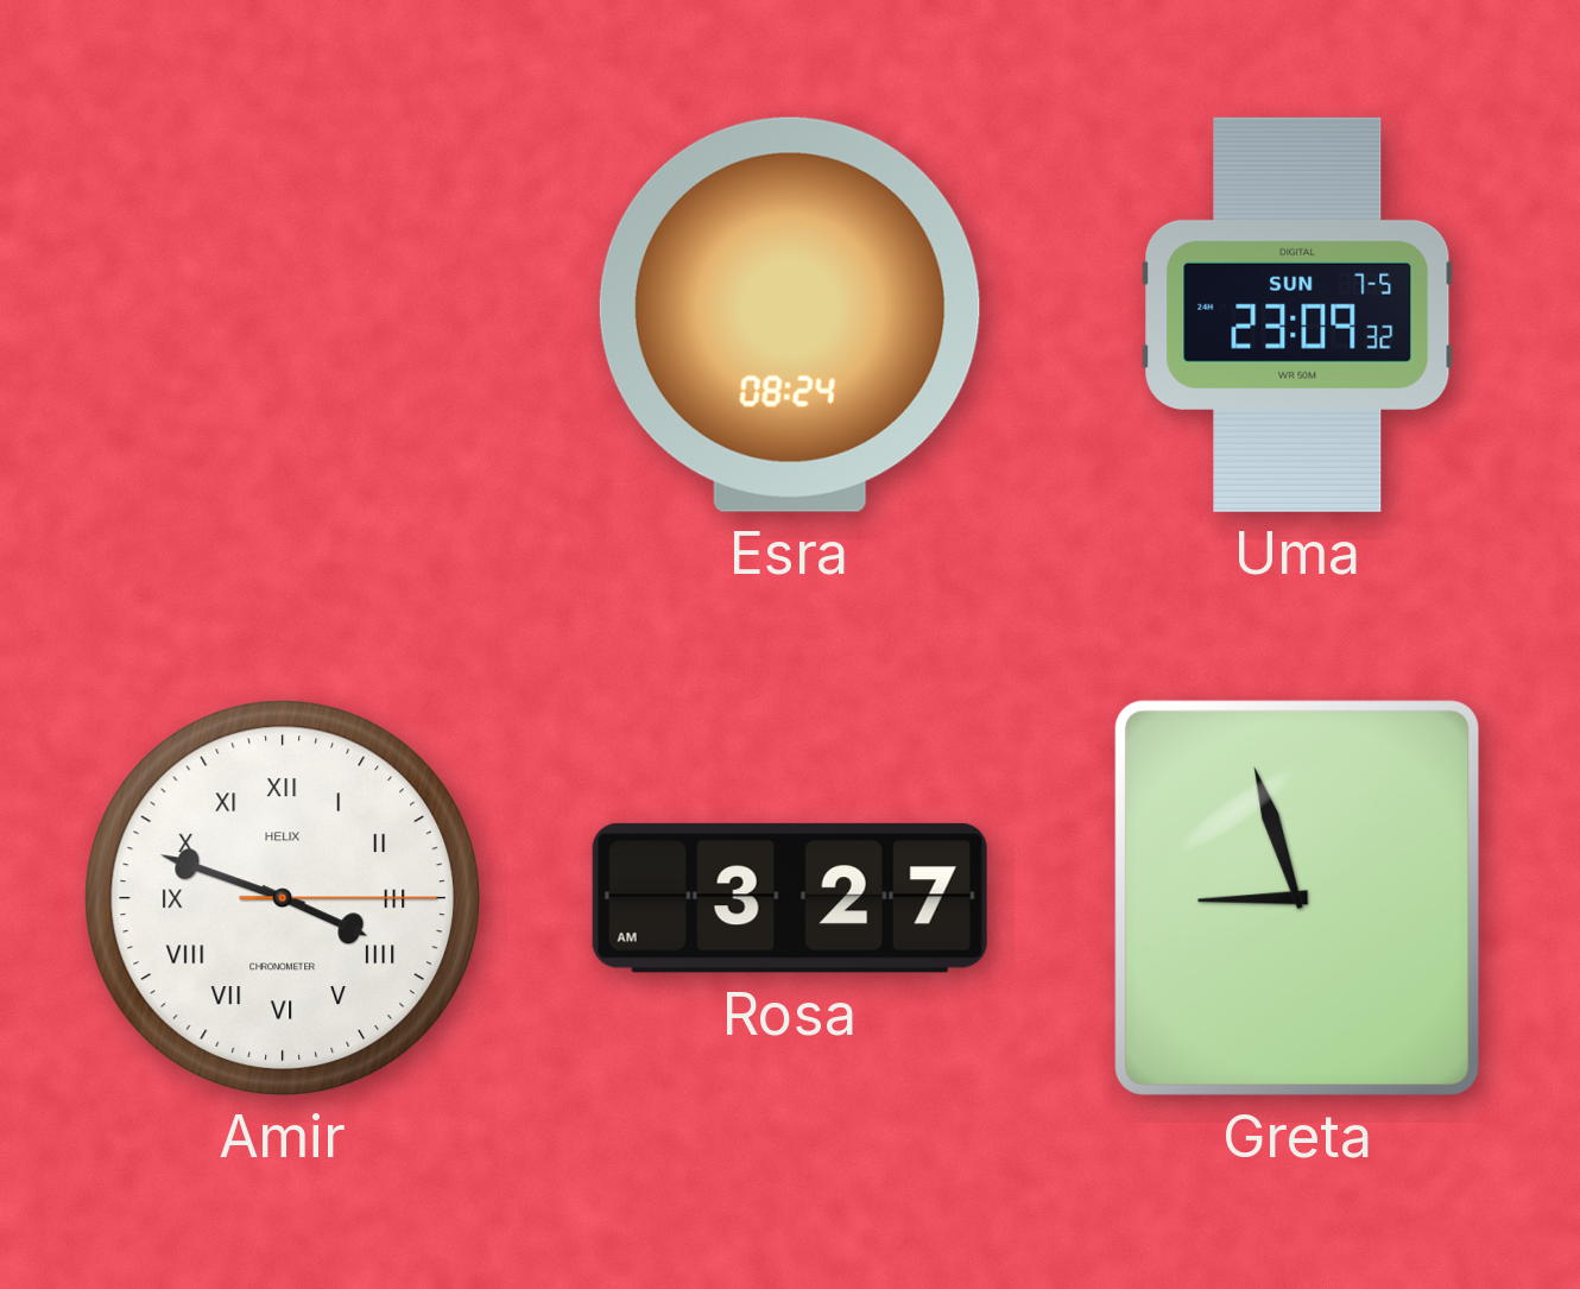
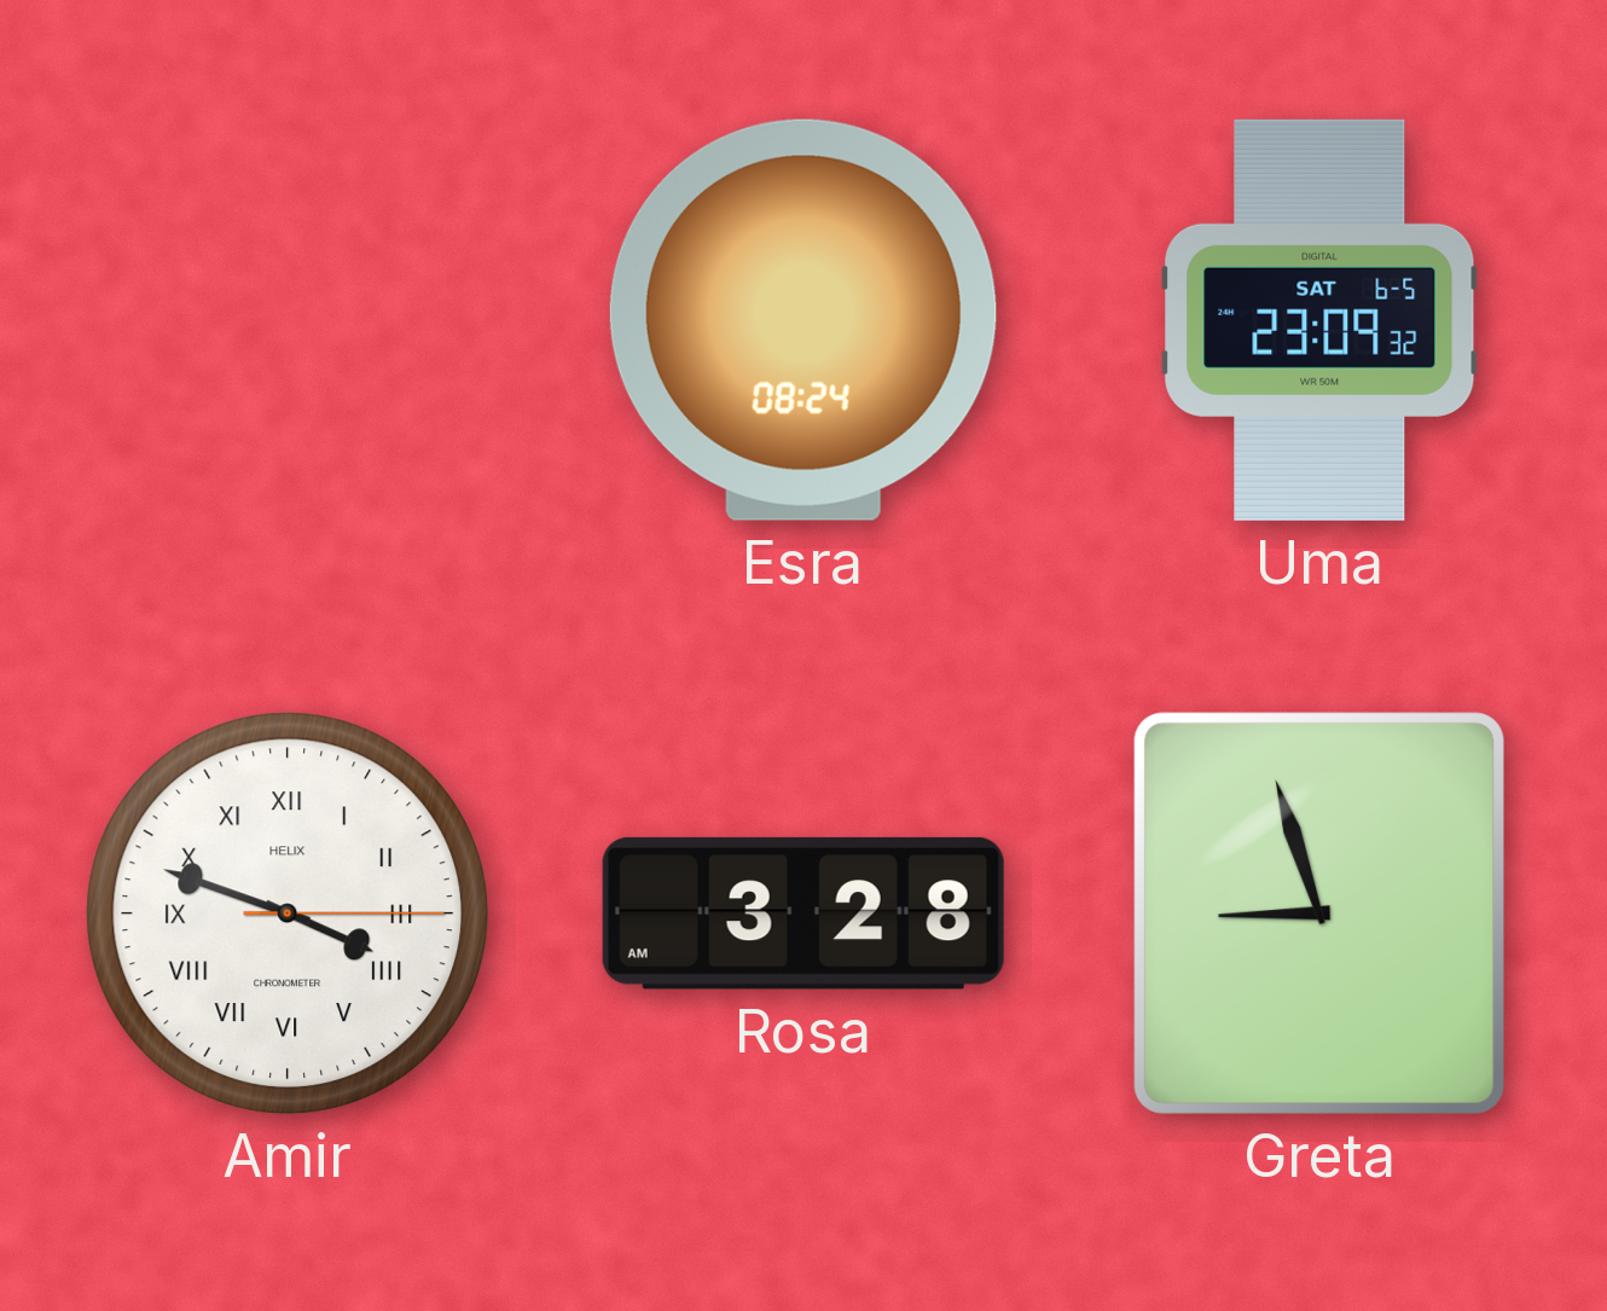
Uma date: SUN 7-5 -> SAT 6-5 (1319, 320)
Rosa: 3:27 -> 3:28 (803, 913)
